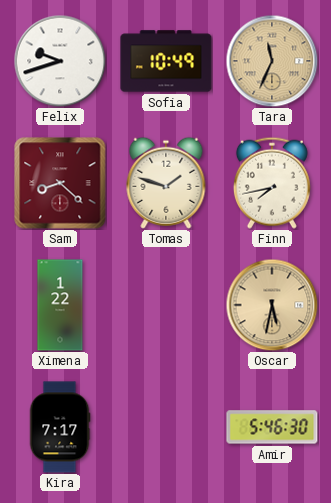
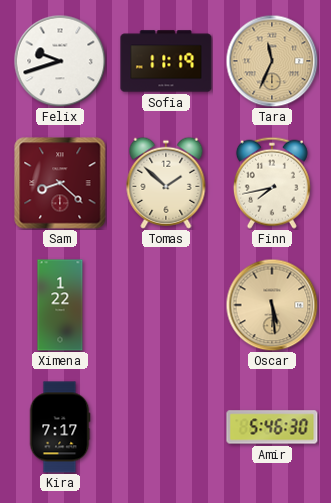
Sofia: 10:49 -> 11:19 (166, 61)
Tomas: 1:48 -> 1:52 (166, 183)
Oscar: 5:32 -> 5:29 (272, 305)
